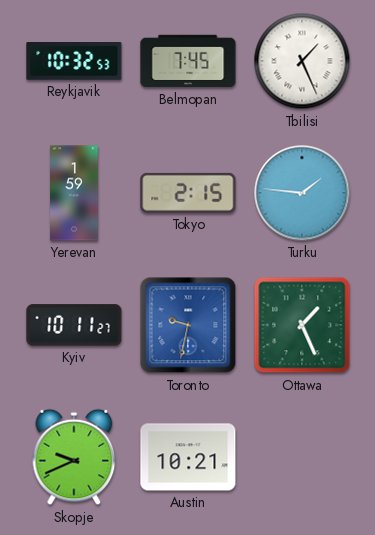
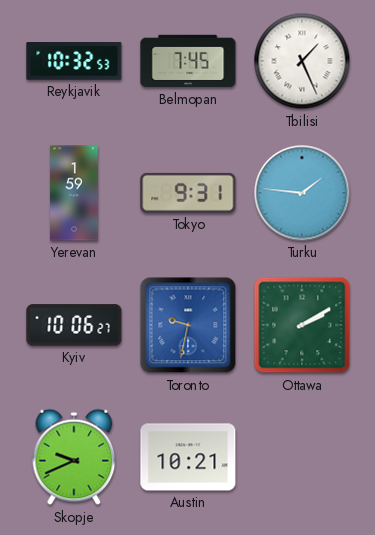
Tokyo: 2:15 -> 9:31 (188, 193)
Kyiv: 10:11 -> 10:06 (74, 325)
Ottawa: 1:26 -> 2:10 (302, 325)
